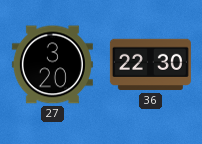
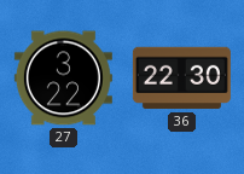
27: 3:20 -> 3:22 (63, 79)
